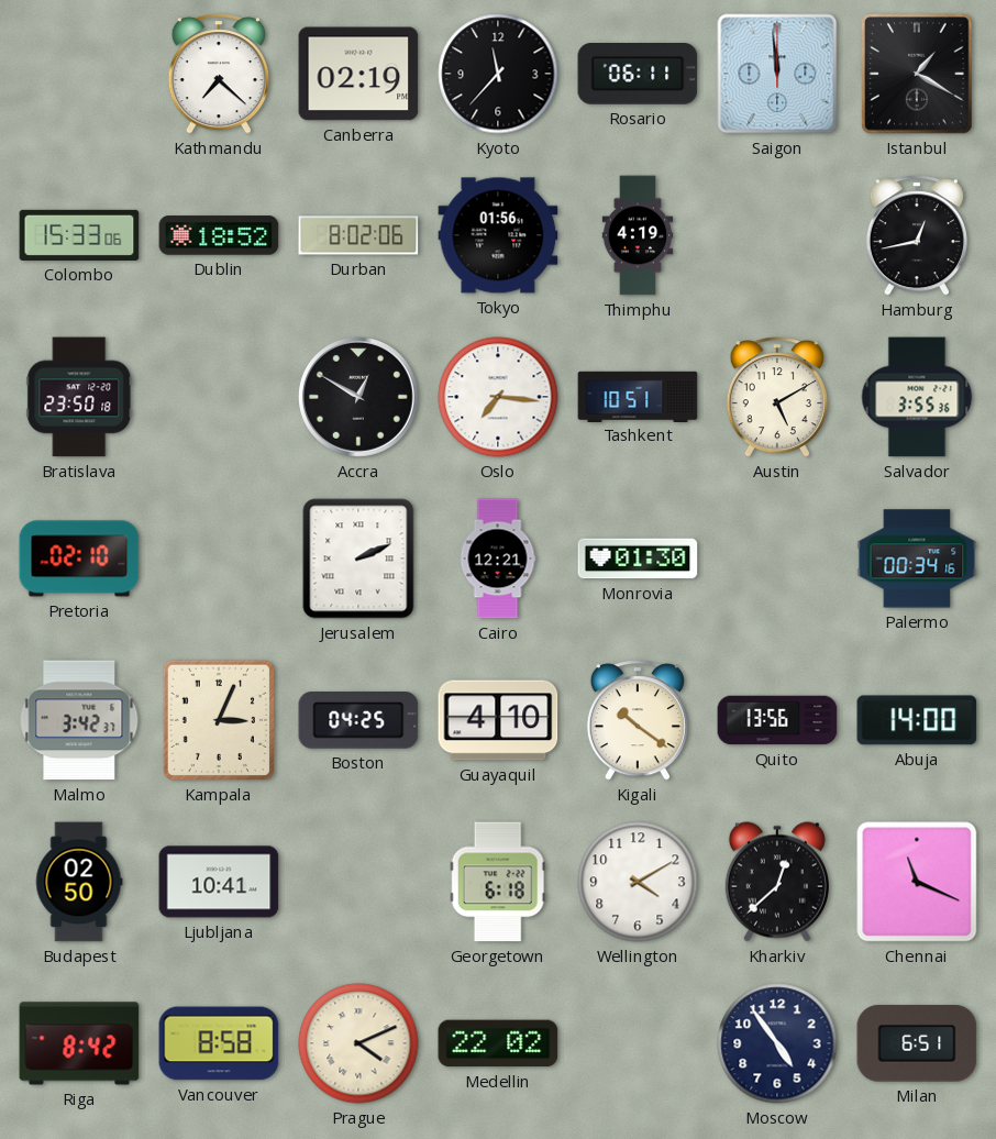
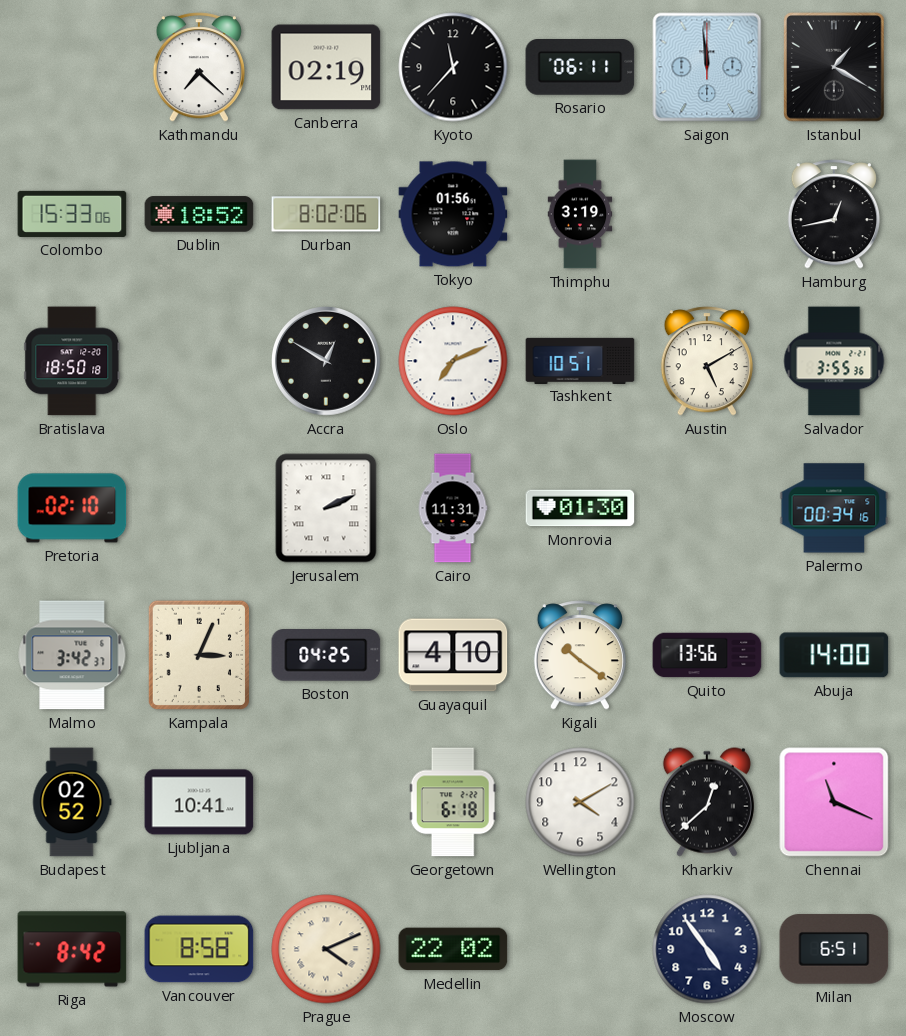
Thimphu: 4:19 -> 3:19 (580, 214)
Bratislava: 23:50 -> 18:50 (72, 361)
Oslo: 7:16 -> 7:11 (453, 361)
Cairo: 12:21 -> 11:31 (453, 508)
Budapest: 02:50 -> 02:52 (72, 802)
